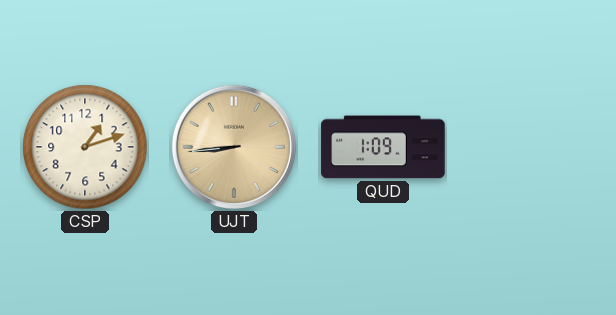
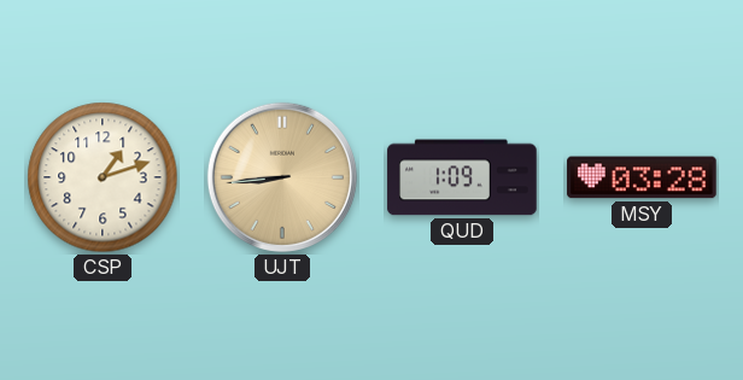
MSY: none -> 03:28 (642, 177)
